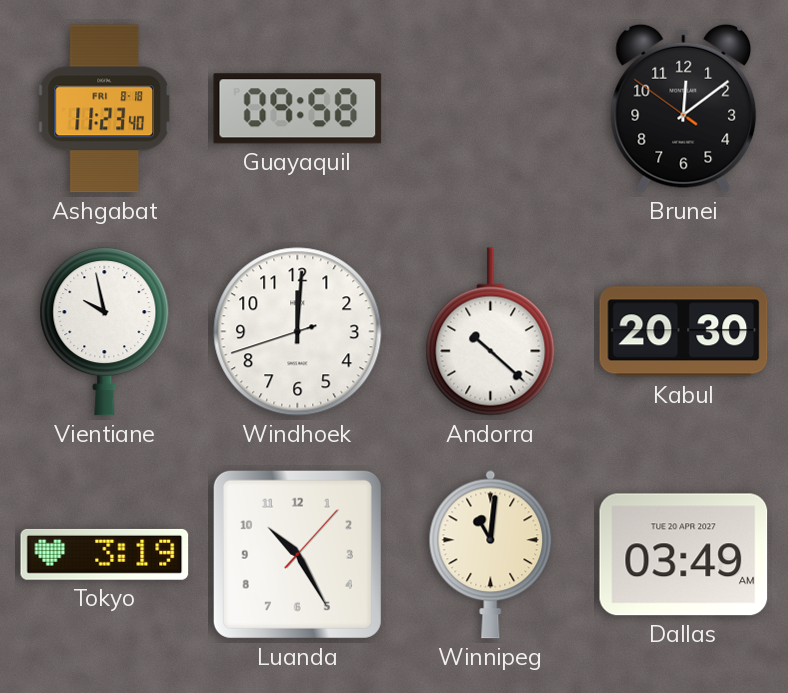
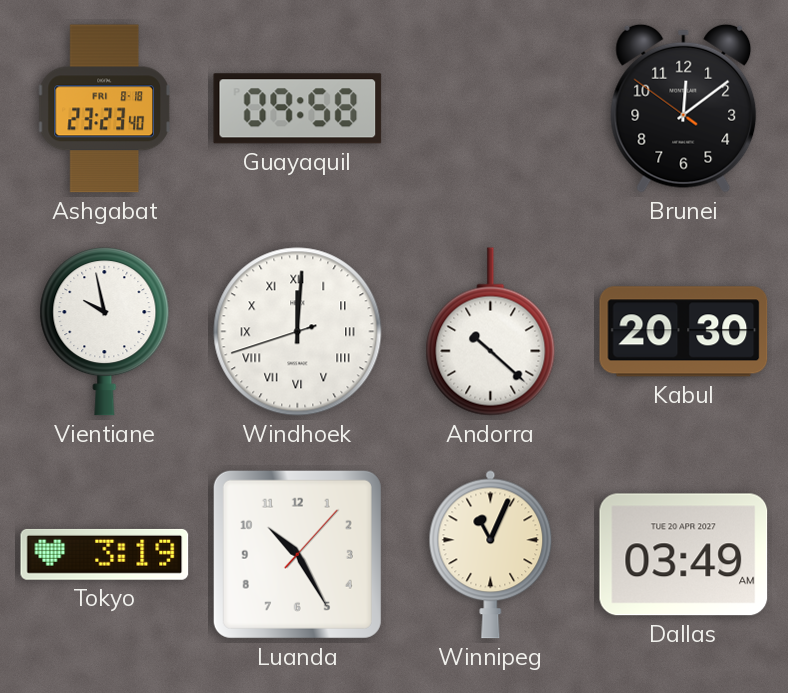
Ashgabat: 11:23 -> 23:23 (104, 109)
Windhoek numerals: Arabic -> Roman (298, 332)
Winnipeg: 11:01 -> 11:04 (491, 554)
